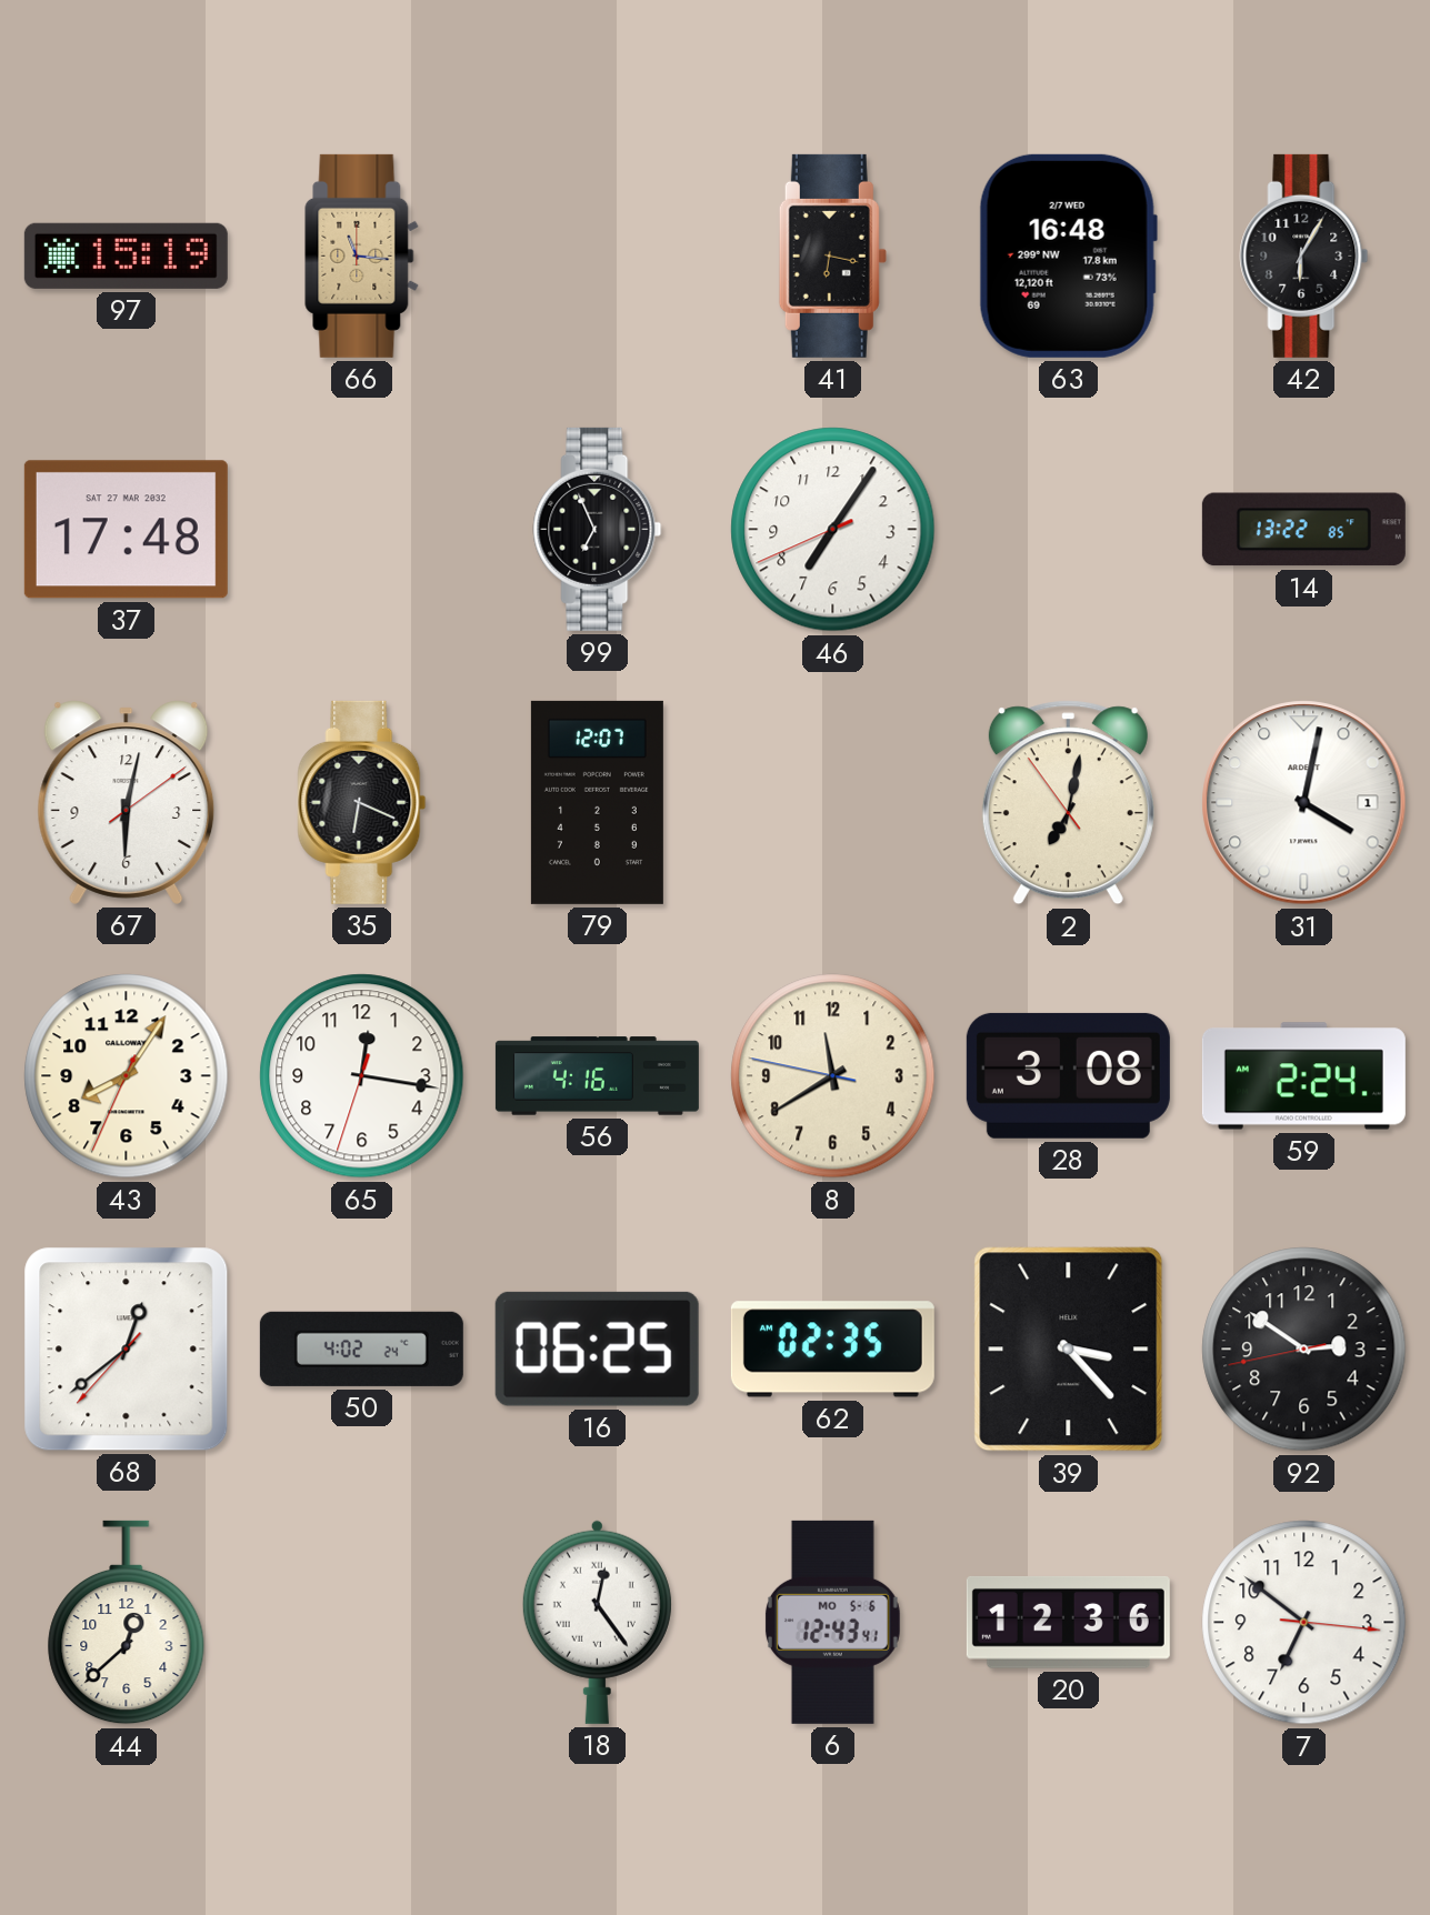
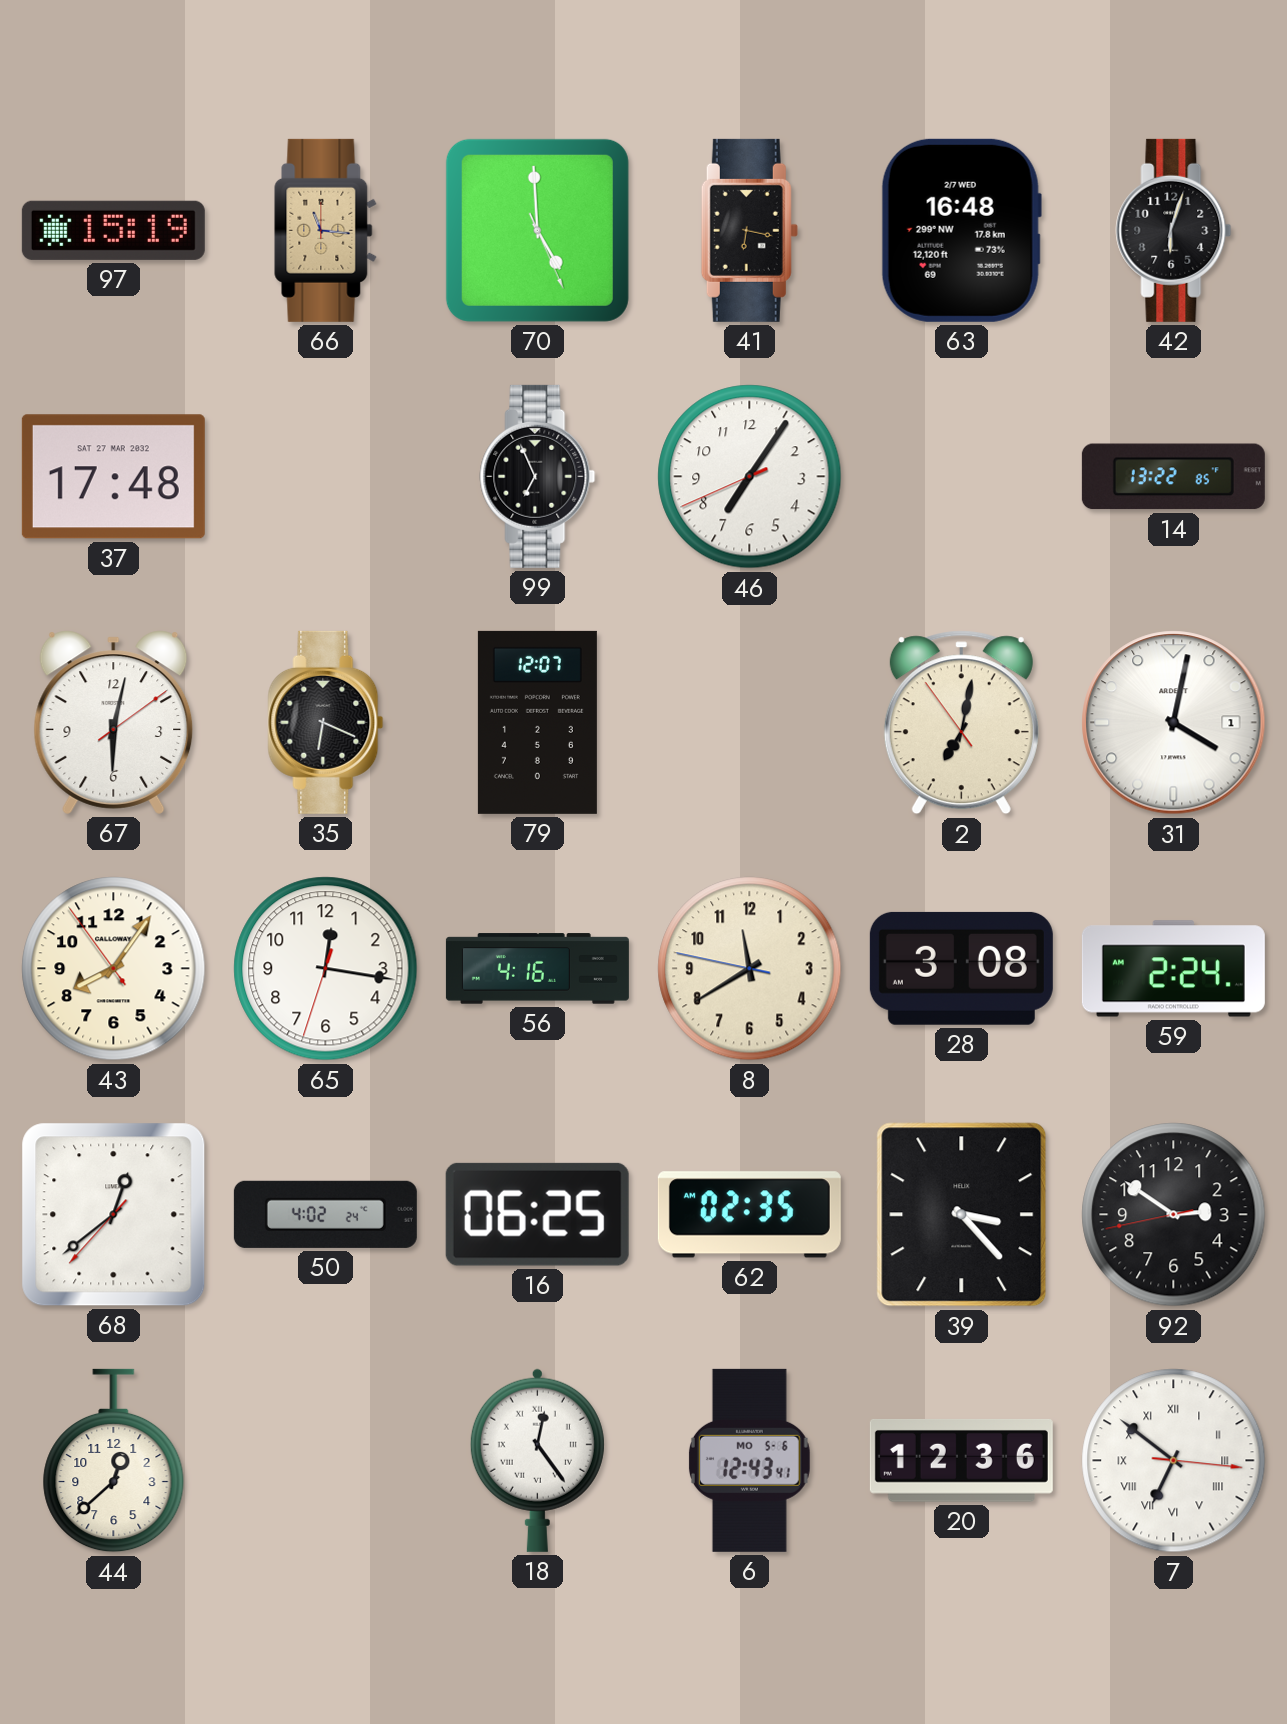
70: none -> 4:59 (537, 230)
42: 6:05 -> 6:03 (1174, 230)
43: 8:05:34 -> 8:05:54 (114, 969)
7 numerals: Arabic -> Roman (1174, 1461)
